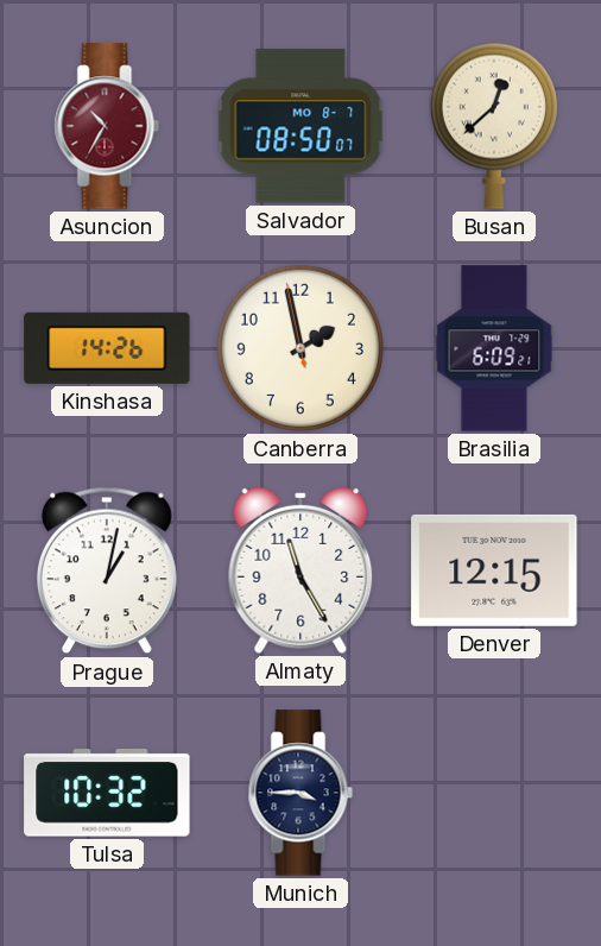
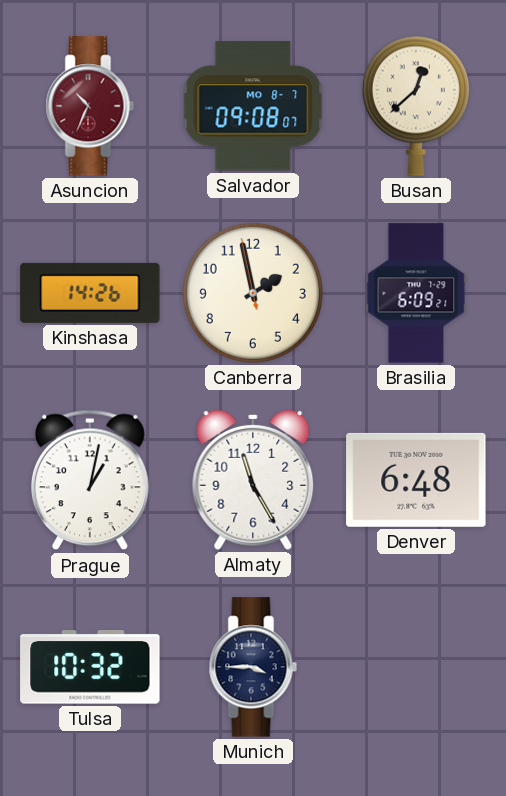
Asuncion: 10:35 -> 10:34 (90, 106)
Salvador: 08:50 -> 09:08 (253, 106)
Denver: 12:15 -> 6:48 (416, 480)
